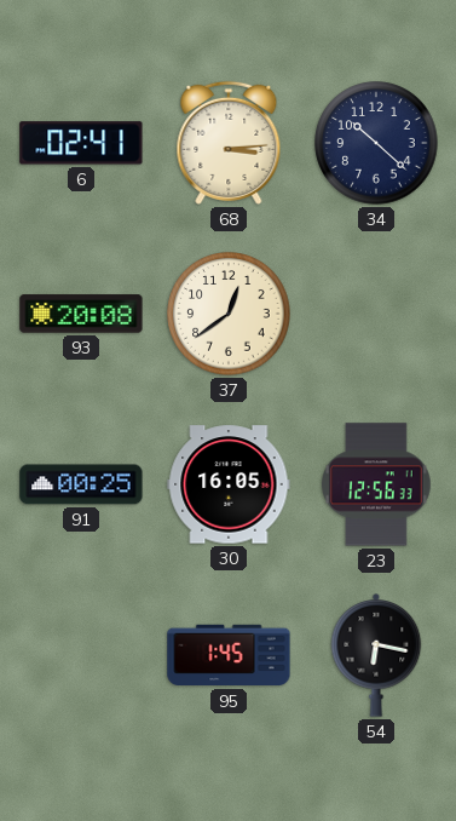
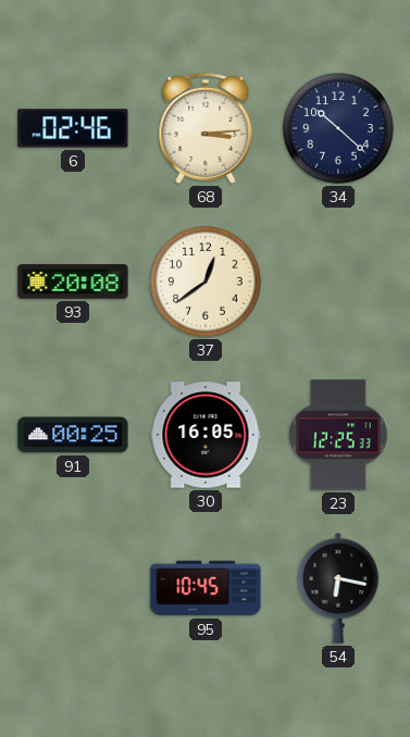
6: 02:41 -> 02:46 (73, 128)
23: 12:56 -> 12:25 (339, 435)
95: 1:45 -> 10:45 (206, 588)
